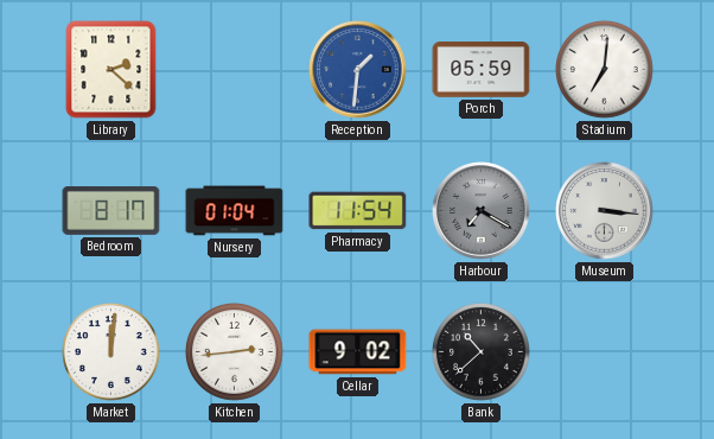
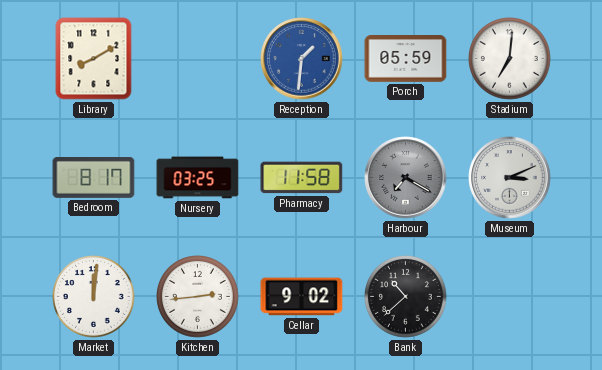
Library: 2:22 -> 8:10 (94, 59)
Nursery: 01:04 -> 03:25 (198, 178)
Pharmacy: 11:54 -> 11:58 (302, 178)
Museum: 3:16 -> 3:11 (510, 178)
